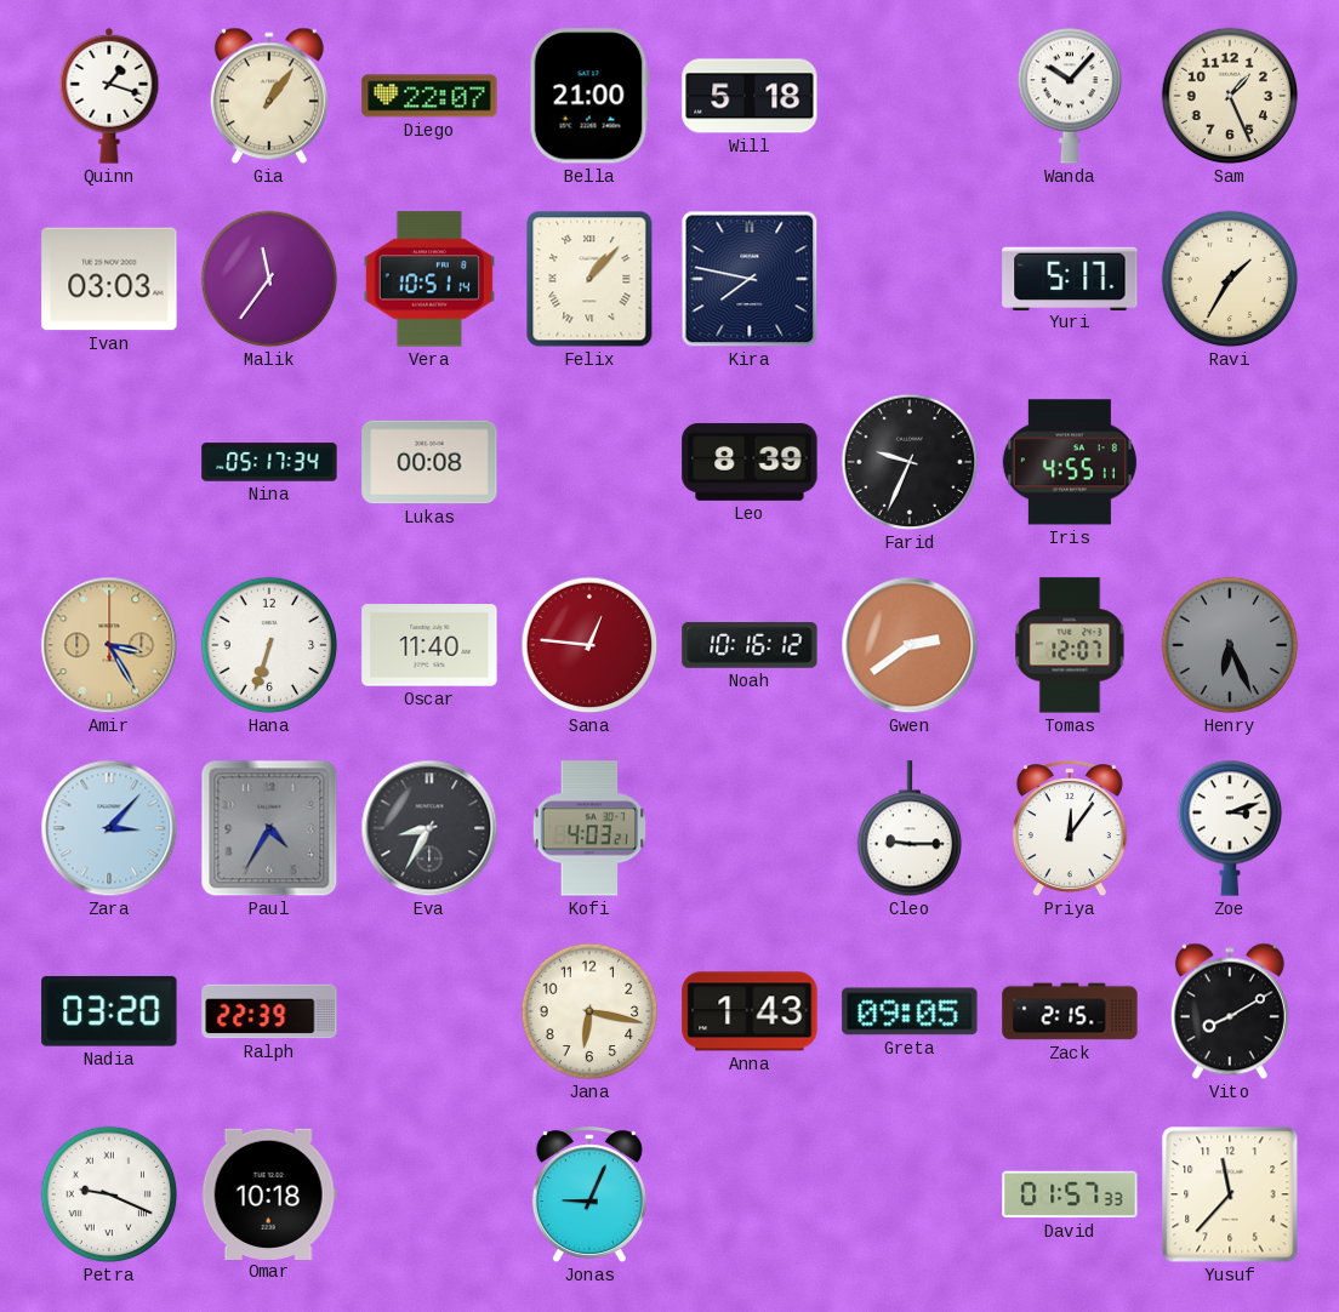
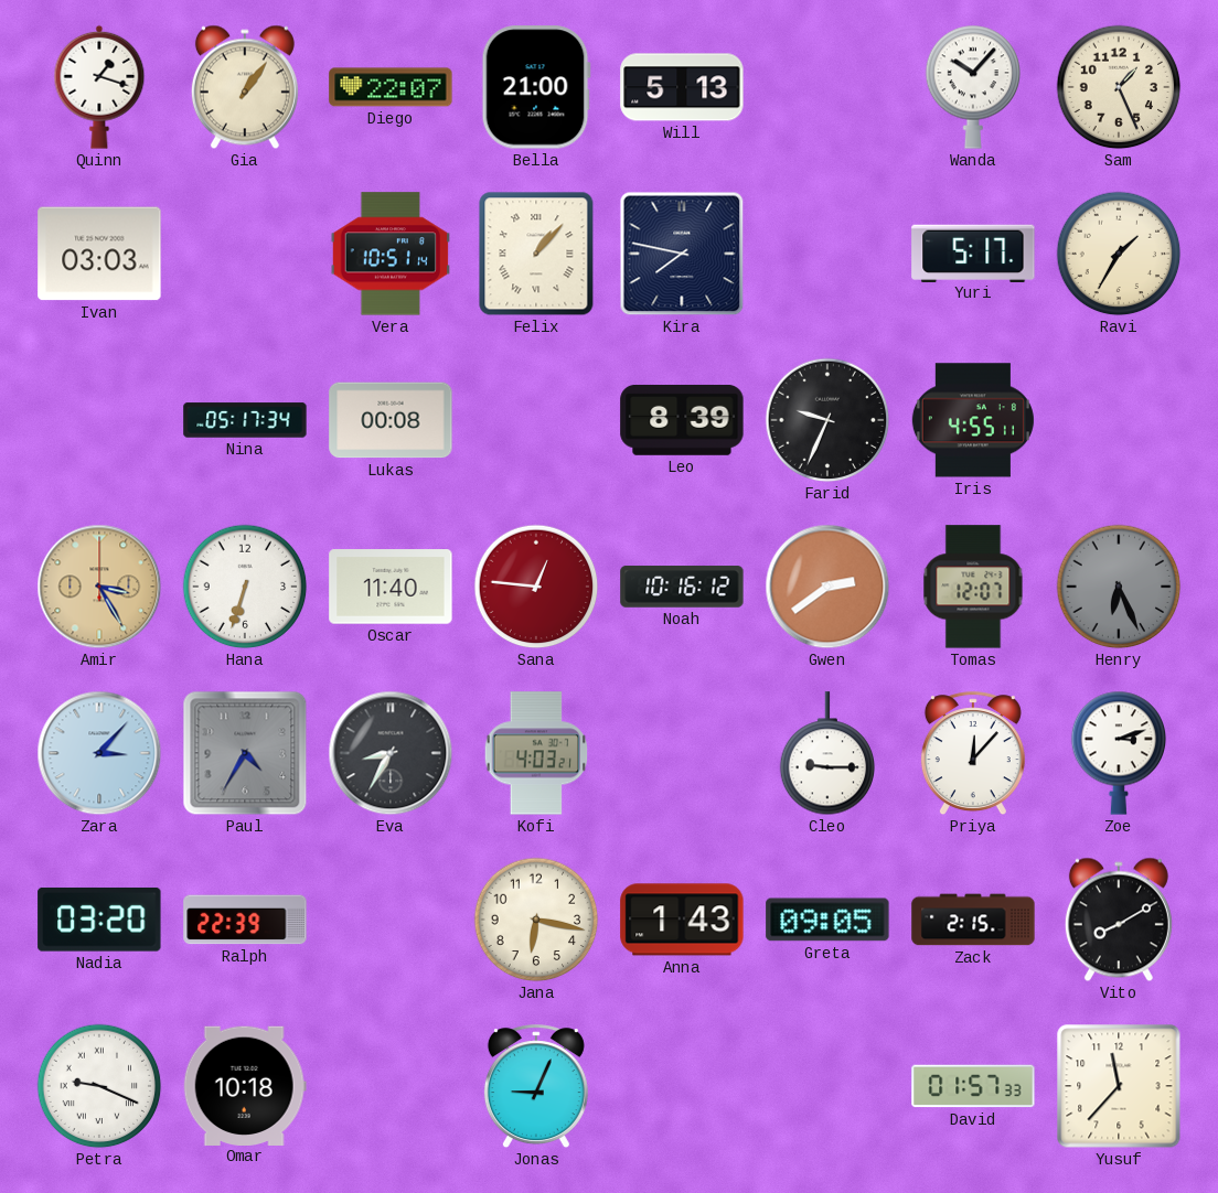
Will: 5:18 -> 5:13 (682, 87)
Malik: 11:36 -> none (269, 279)
Priya: 12:06 -> 12:07 (973, 754)
